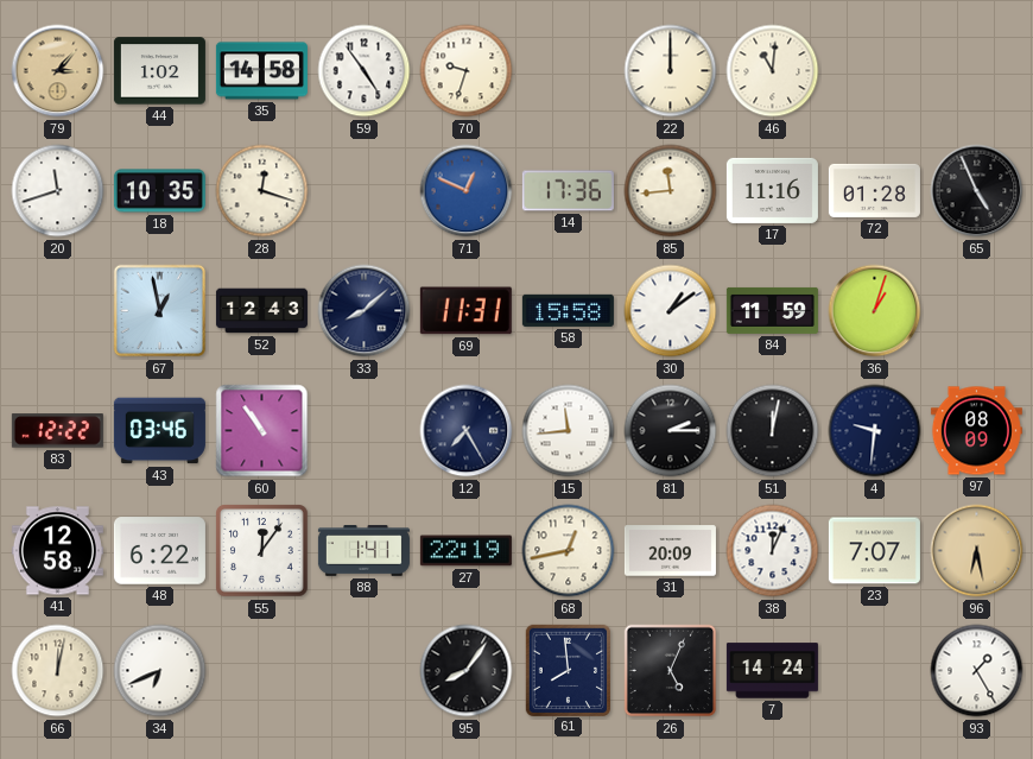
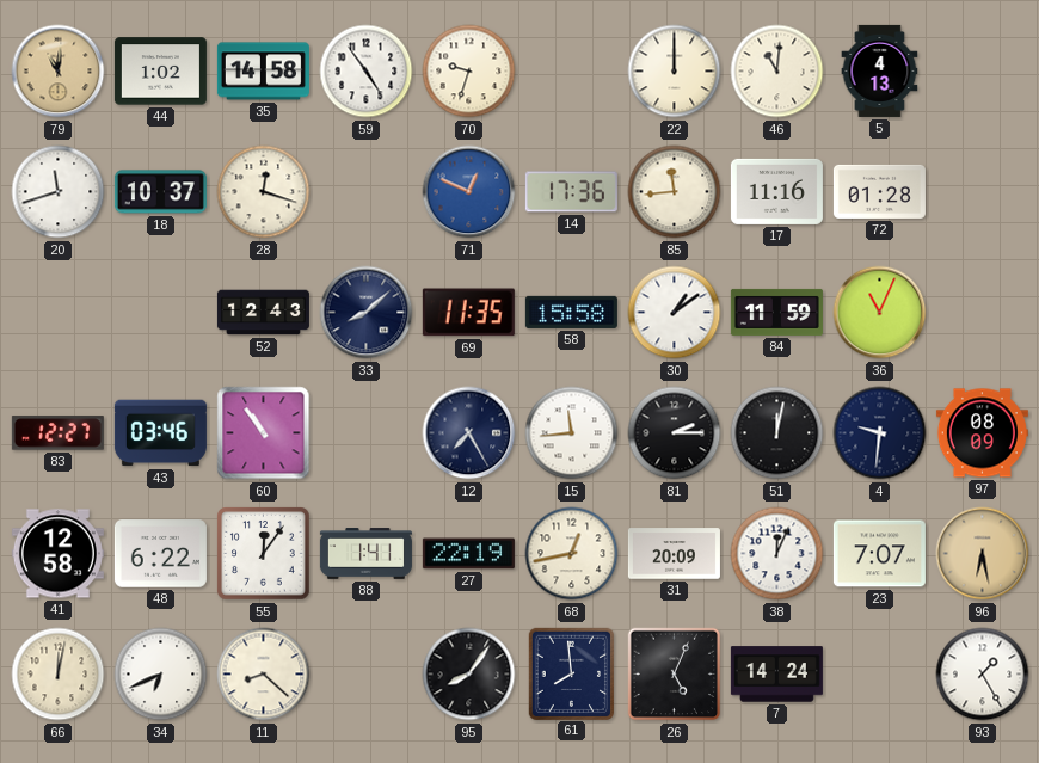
79: 3:07 -> 11:01 (59, 72)
5: none -> 4:13 (880, 70)
18: 10:35 -> 10:37 (160, 192)
65: 4:56 -> none (977, 191)
67: 12:58 -> none (160, 311)
69: 11:31 -> 11:35 (468, 313)
36: 1:03 -> 11:04 (880, 313)
83: 12:22 -> 12:27 (57, 433)
11: none -> 8:22 (264, 675)
